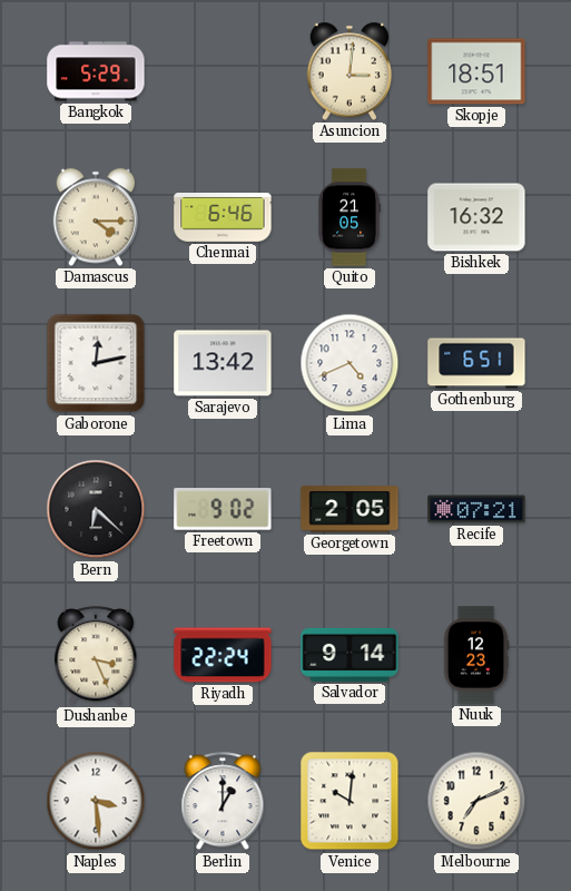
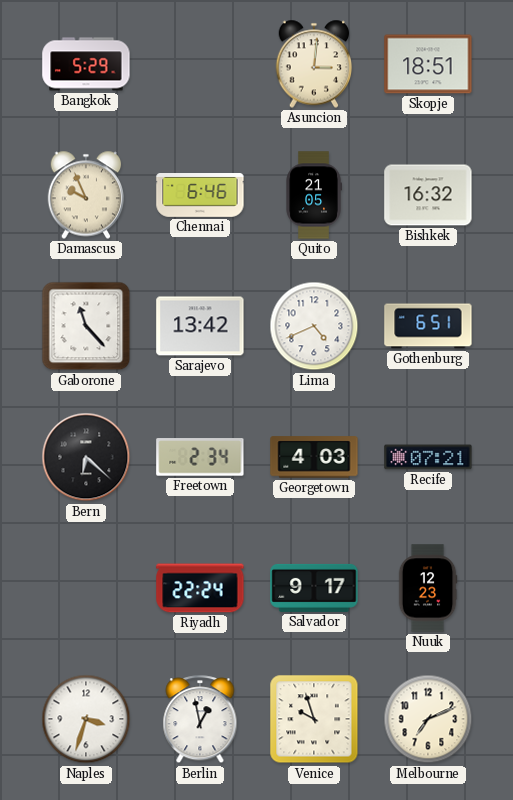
Damascus: 4:15 -> 9:56 (86, 195)
Gaborone: 12:13 -> 11:23 (86, 326)
Freetown: 9:02 -> 2:34 (200, 457)
Georgetown: 2:05 -> 4:03 (314, 457)
Dushanbe: 3:26 -> none (96, 656)
Salvador: 9:14 -> 9:17 (314, 588)
Naples: 3:29 -> 3:33 (86, 719)
Berlin: 1:00 -> 12:58 (200, 720)
Venice: 10:01 -> 9:57 (314, 719)
